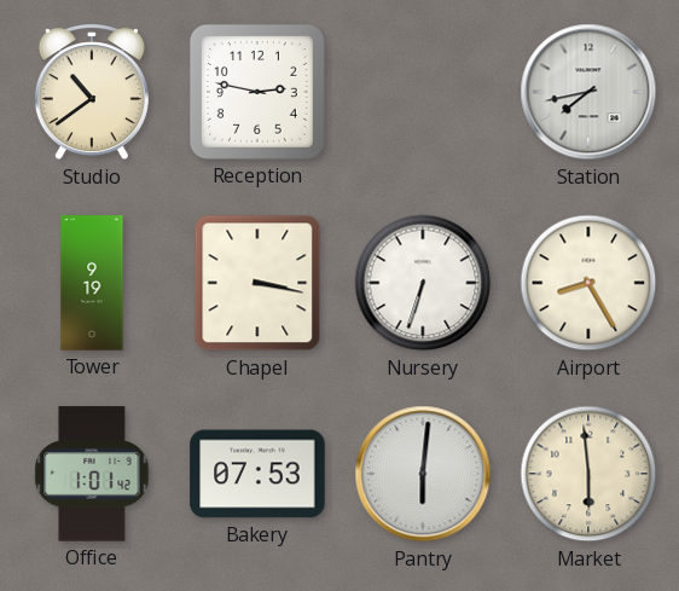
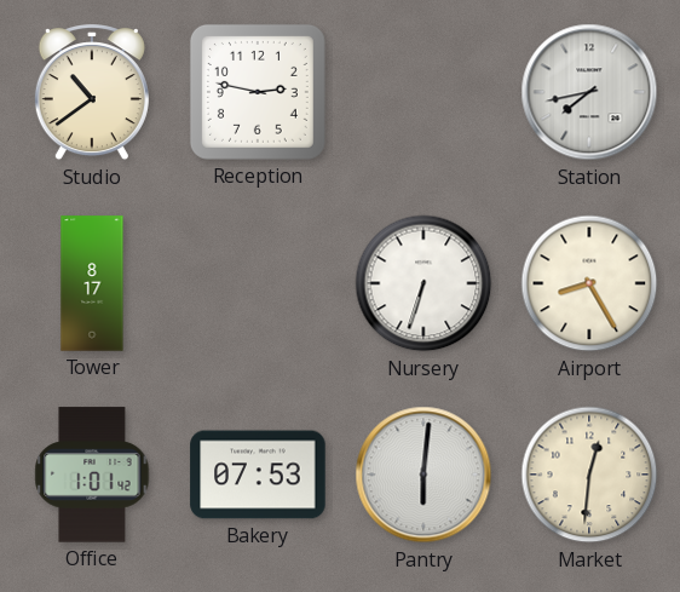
Tower: 9:19 -> 8:17 (92, 283)
Chapel: 3:17 -> none (257, 283)
Market: 5:59 -> 12:31 (589, 475)
